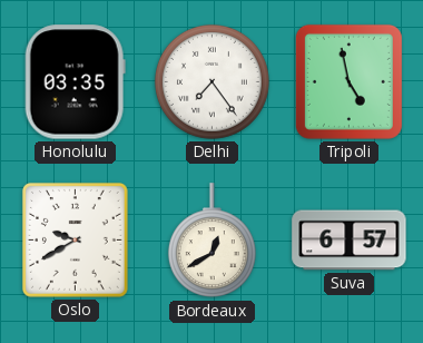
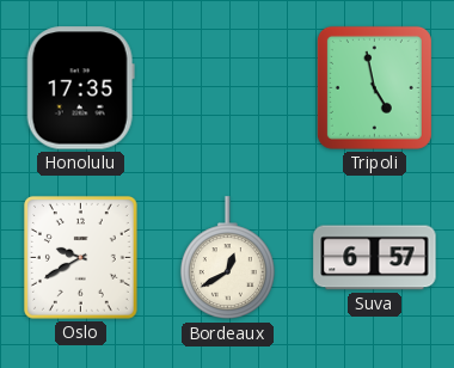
Honolulu: 03:35 -> 17:35 (80, 88)
Delhi: 7:24 -> none (211, 81)
